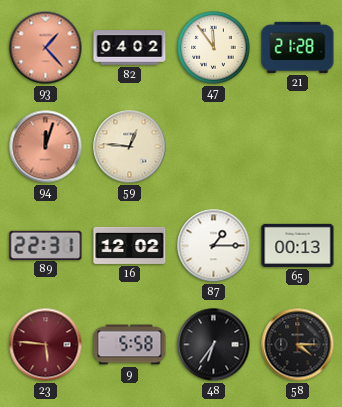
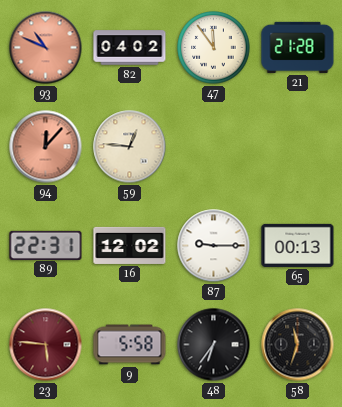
93: 1:23 -> 10:49 (46, 48)
94: 12:03 -> 12:07 (46, 147)
87: 1:15 -> 9:15 (214, 246)
58: 4:15 -> 11:33 (298, 345)
